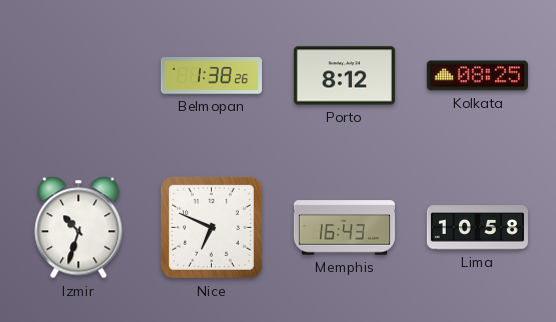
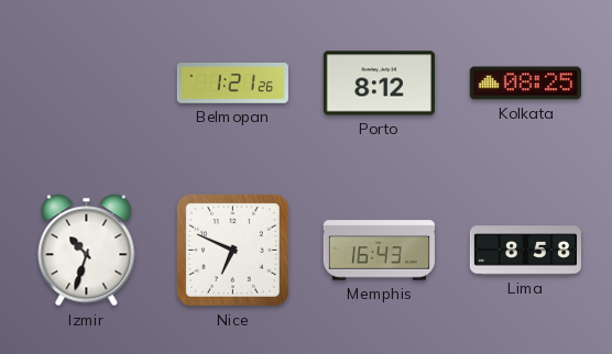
Belmopan: 1:38 -> 1:21 (232, 84)
Lima: 10:58 -> 8:58 (525, 251)
